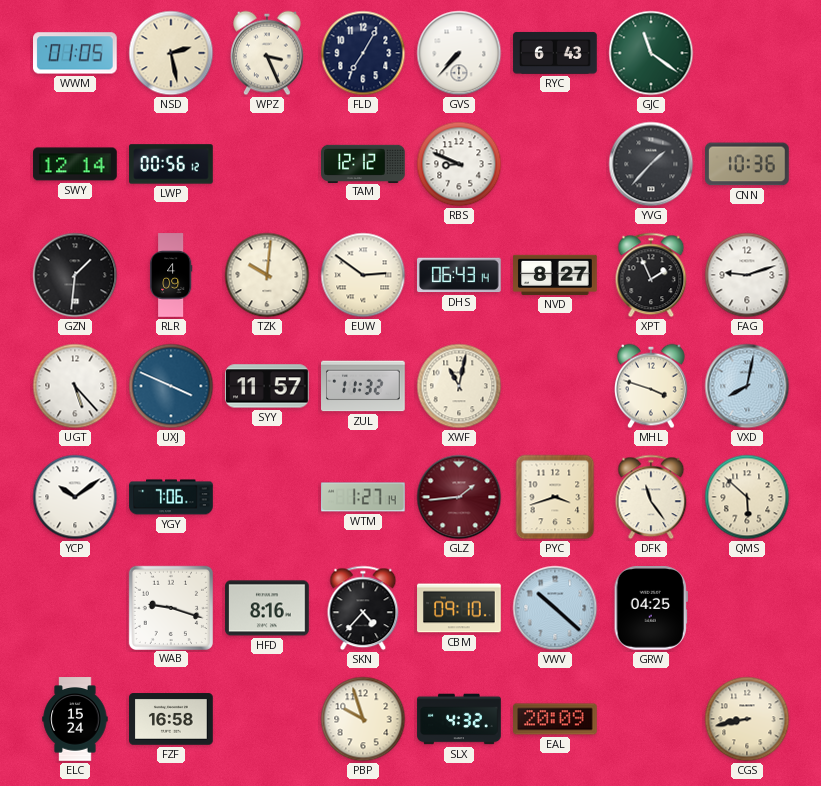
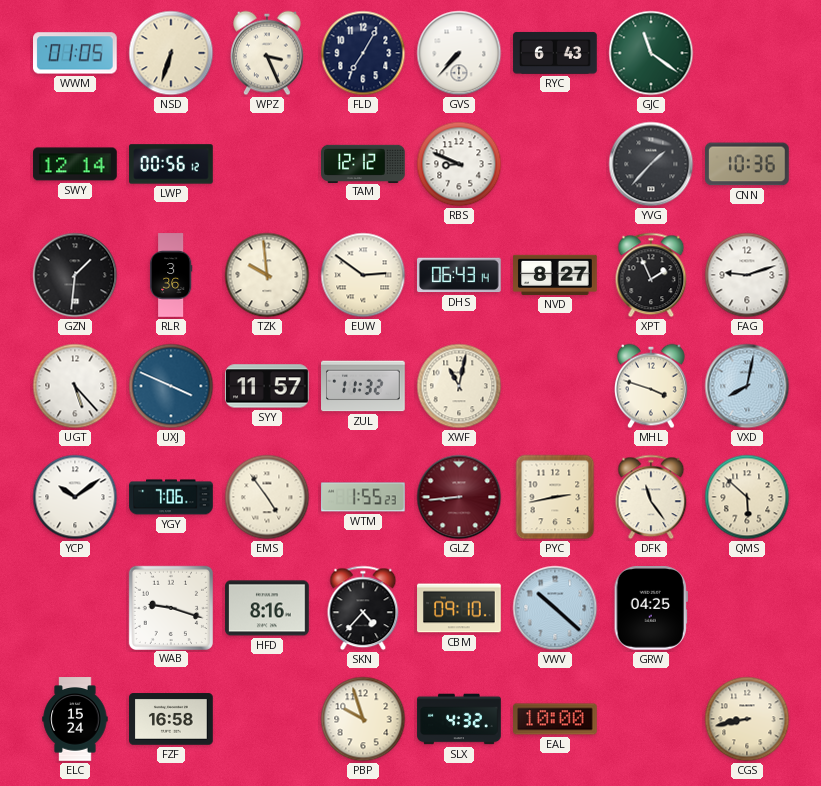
NSD: 2:28 -> 6:33 (171, 53)
RLR: 4:09 -> 3:36 (171, 275)
TZK: 10:01 -> 9:59 (267, 275)
EMS: none -> 4:54 (267, 497)
WTM: 1:27 -> 1:55 (363, 497)
GLZ: 1:44 -> 8:44 (459, 497)
PYC: 3:42 -> 2:43 (555, 497)
EAL: 20:09 -> 10:00 (555, 719)
